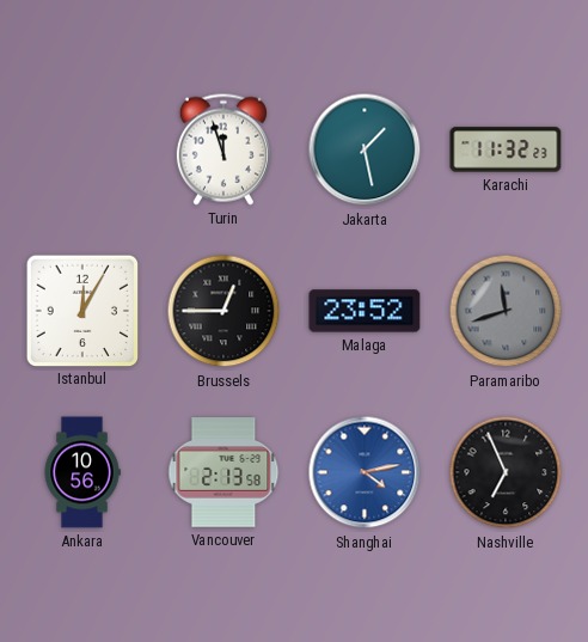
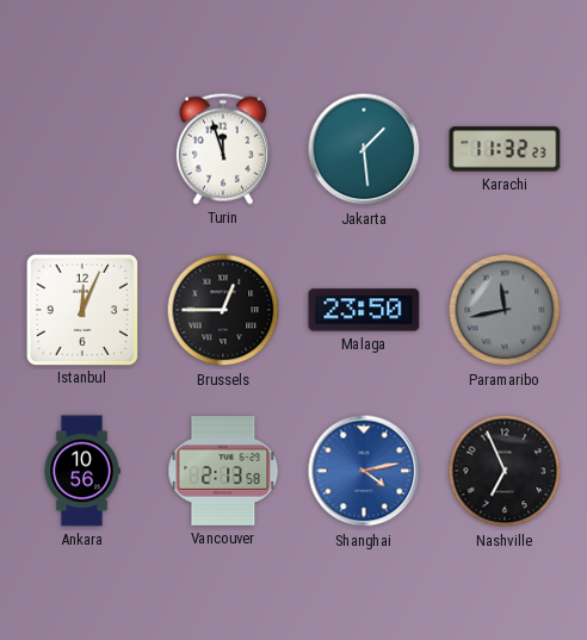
Jakarta: 1:28 -> 1:29 (364, 149)
Istanbul: 12:05 -> 12:04 (81, 309)
Malaga: 23:52 -> 23:50 (364, 310)
Paramaribo: 11:42 -> 11:43 (505, 310)
